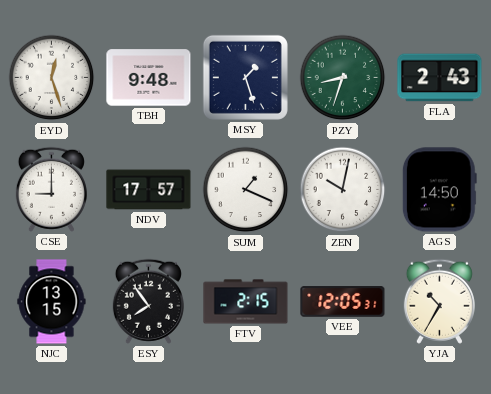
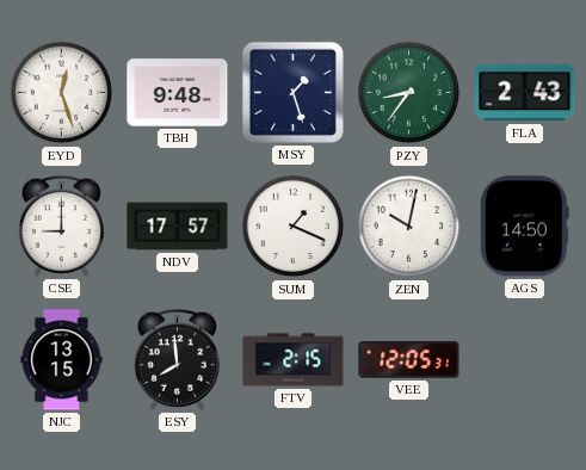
PZY: 8:33 -> 8:36 (409, 93)
ESY: 7:54 -> 7:59 (177, 359)
YJA: 10:35 -> none (439, 301)
